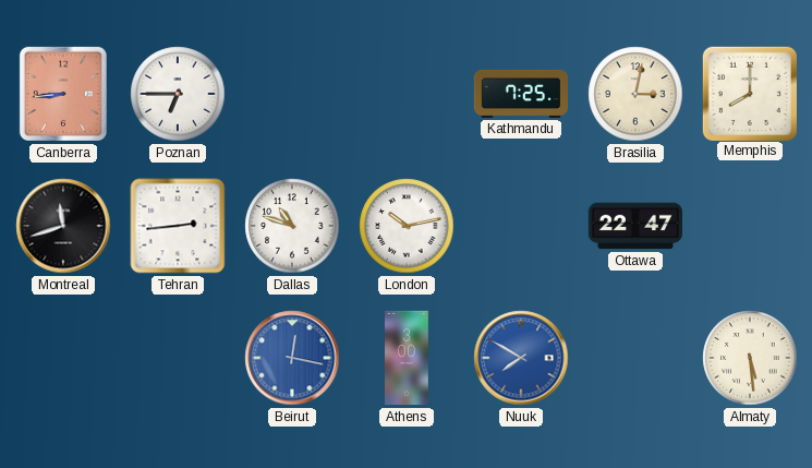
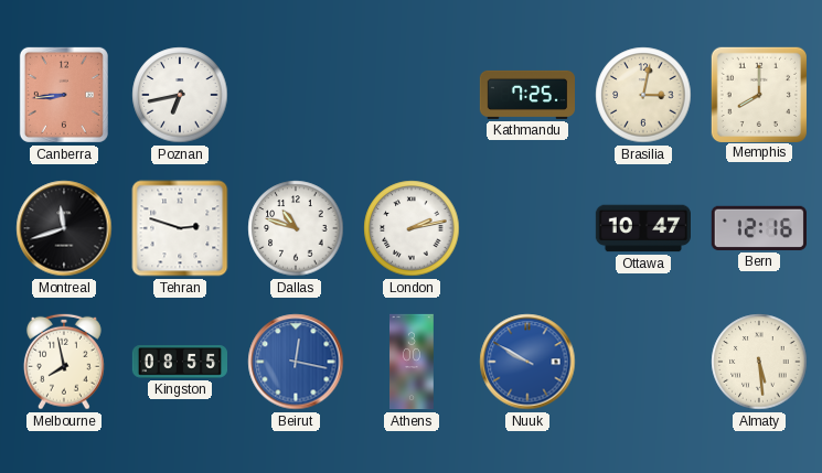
Poznan: 6:45 -> 6:43 (180, 95)
Tehran: 2:44 -> 2:48 (180, 228)
London: 10:13 -> 2:13 (412, 228)
Ottawa: 22:47 -> 10:47 (642, 228)
Bern: none -> 12:16 (759, 228)
Melbourne: none -> 7:58 (64, 362)
Kingston: none -> 08:55 (179, 362)
Nuuk: 7:50 -> 9:50 (527, 362)
